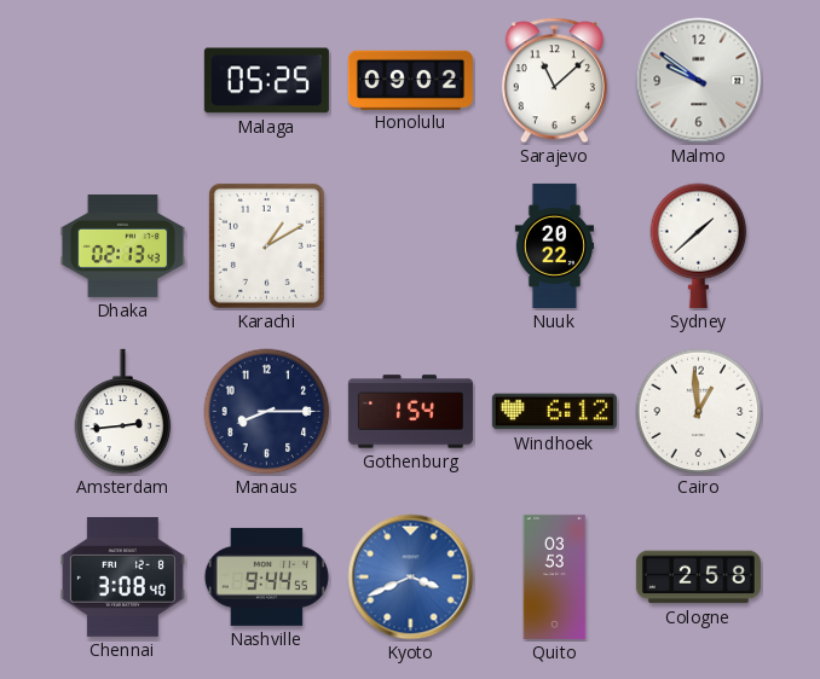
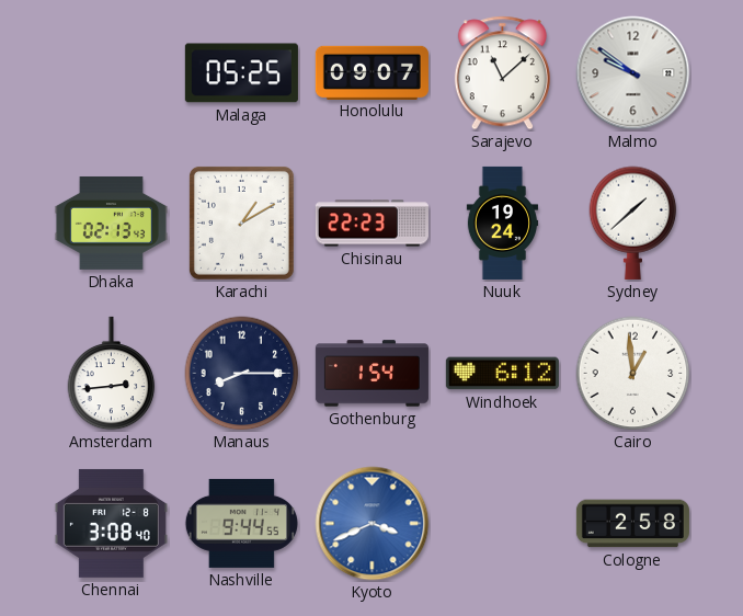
Honolulu: 09:02 -> 09:07 (371, 72)
Chisinau: none -> 22:23 (371, 224)
Nuuk: 20:22 -> 19:24 (503, 223)
Quito: 03:53 -> none (555, 576)
